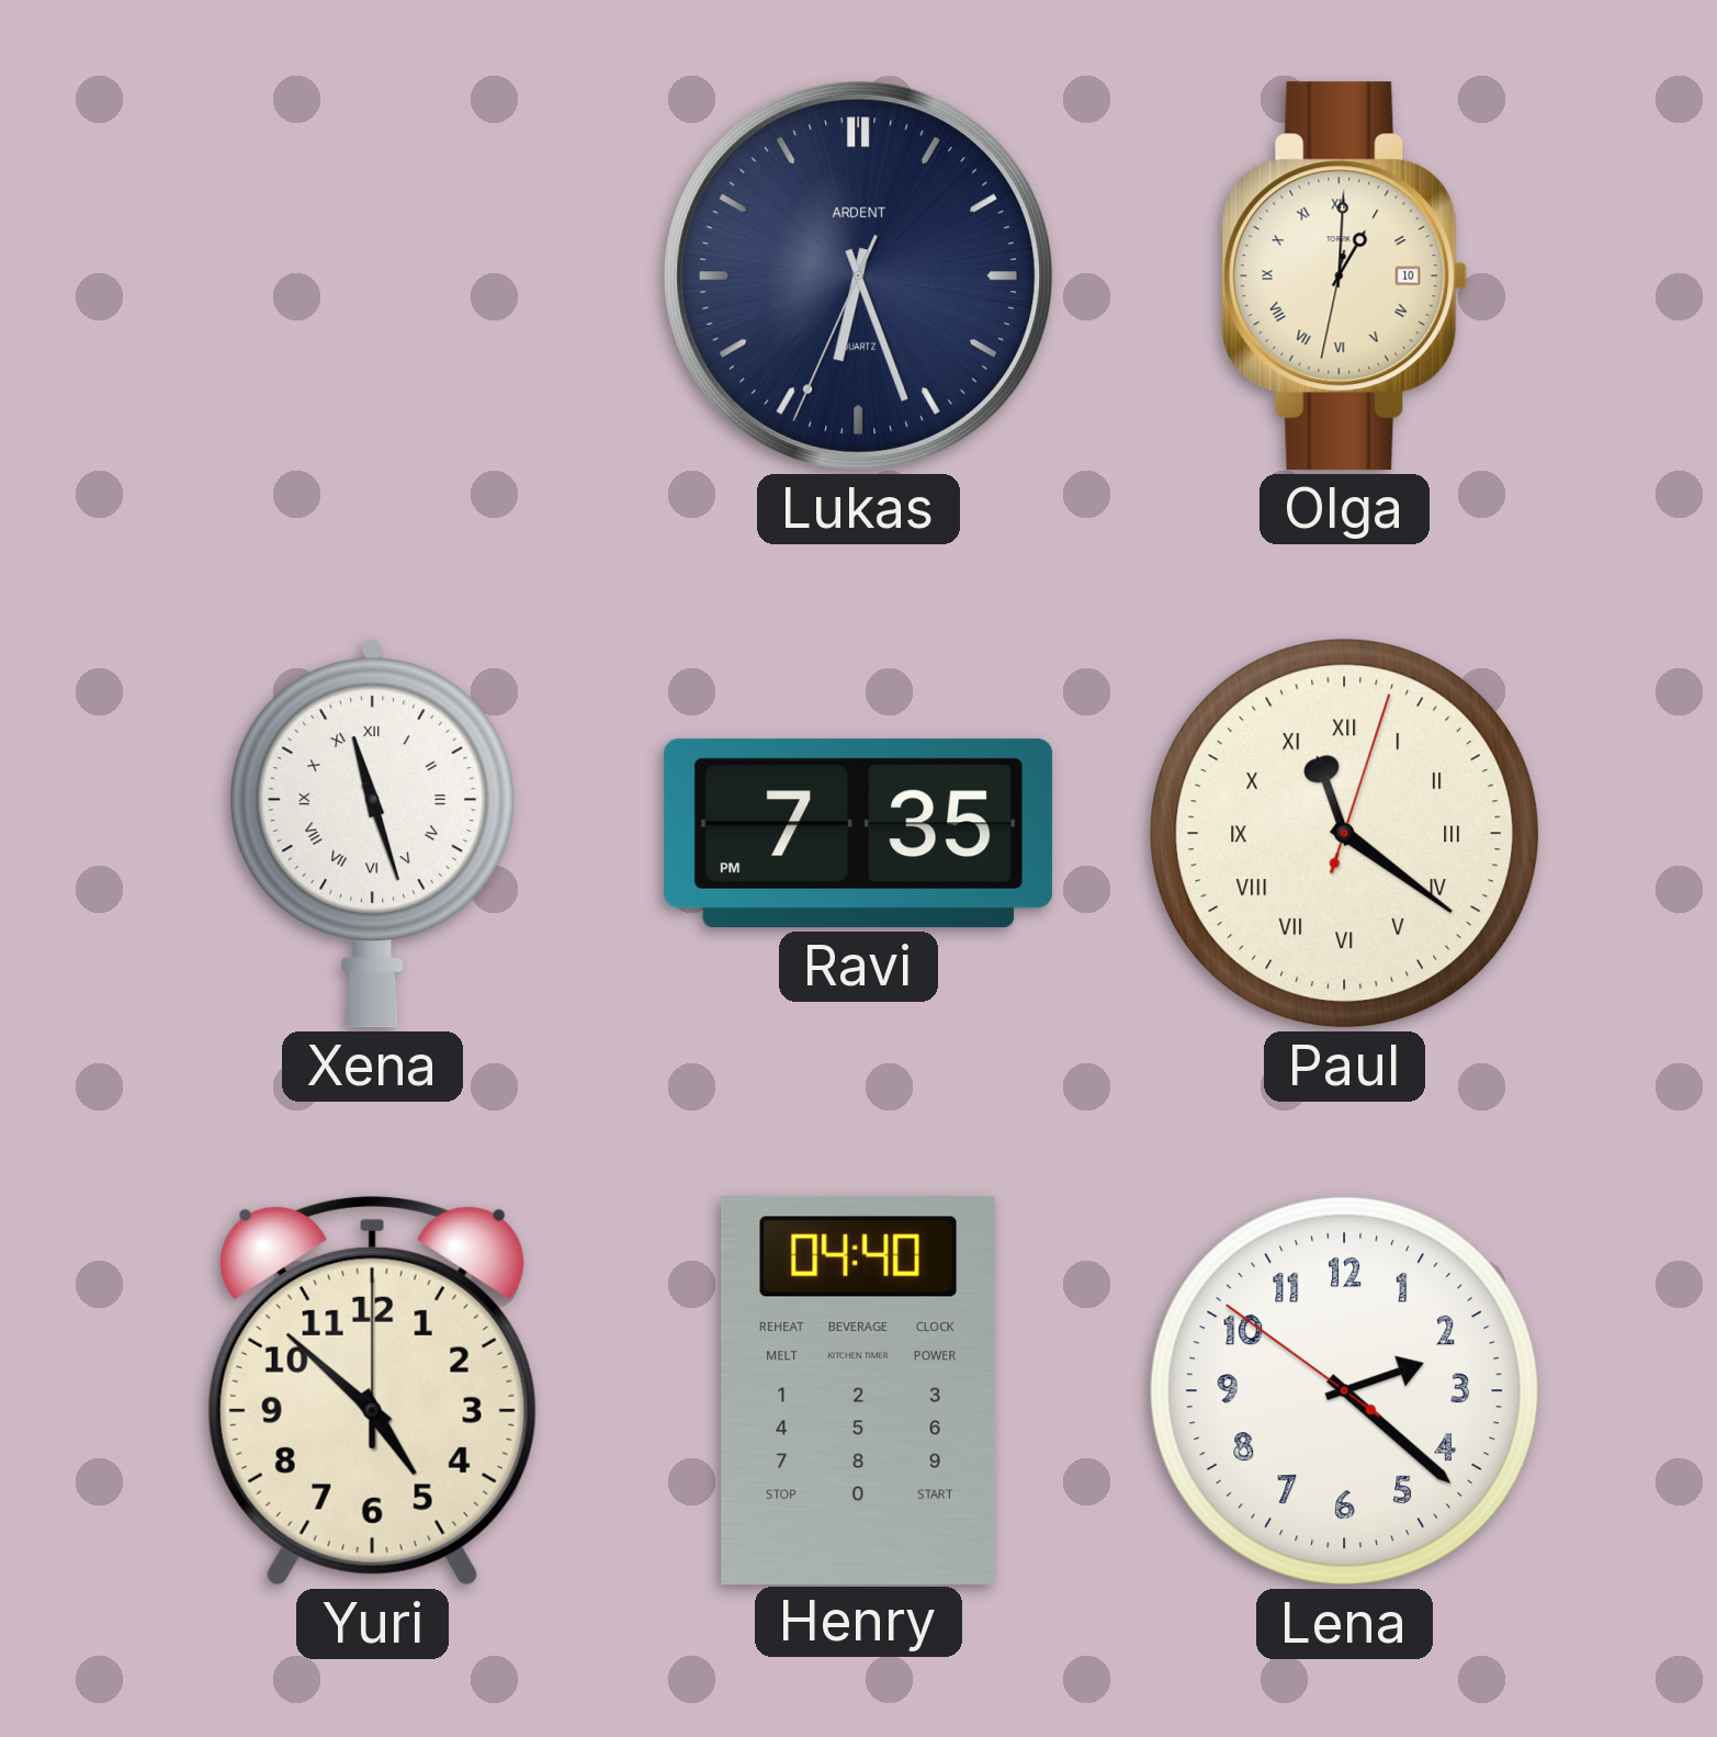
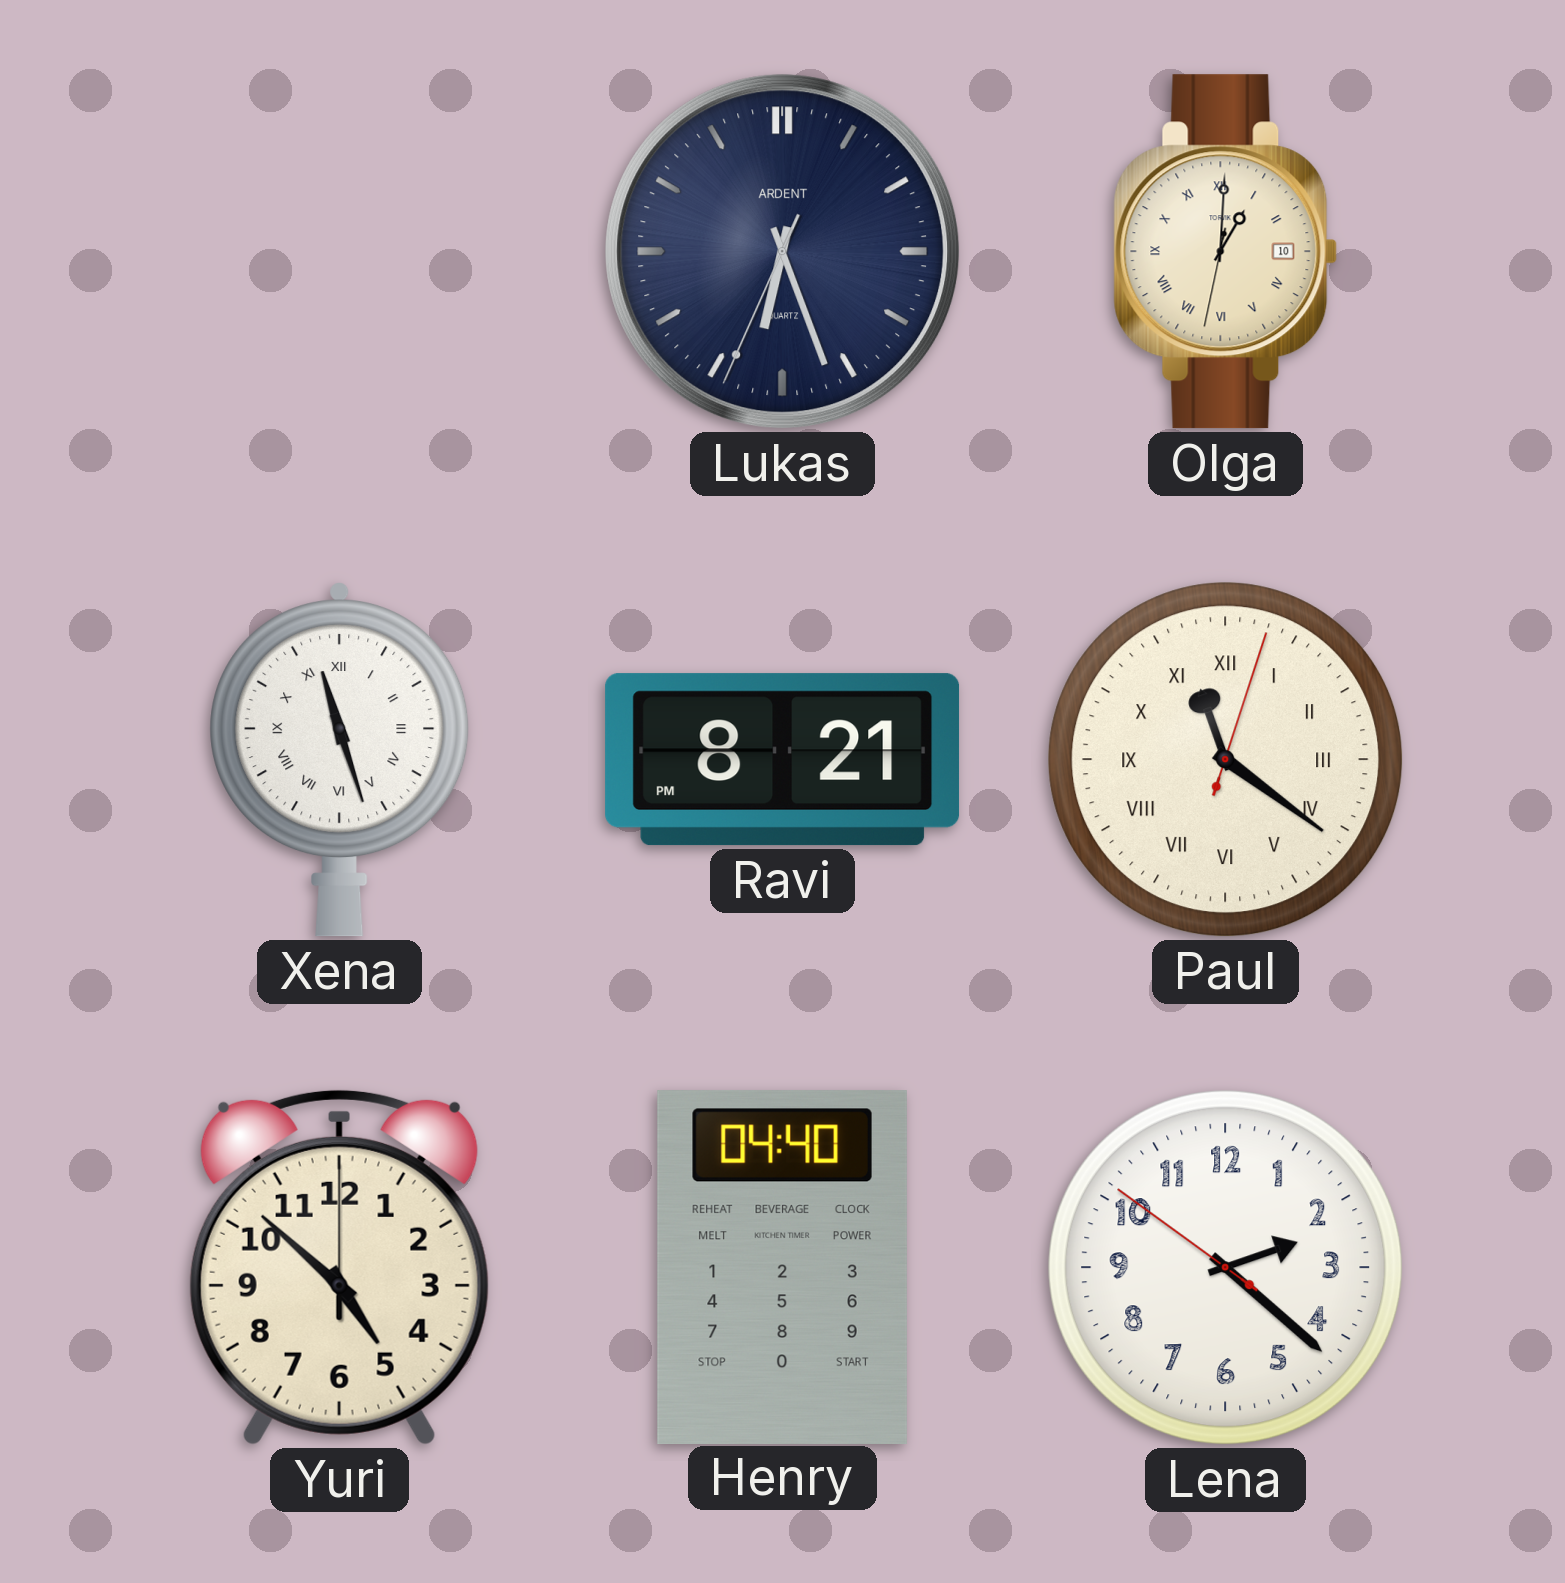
Ravi: 7:35 -> 8:21 (783, 760)
